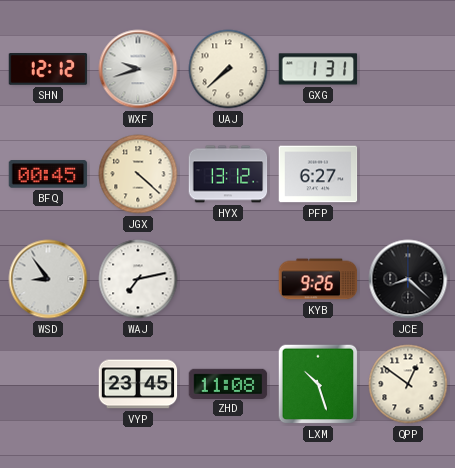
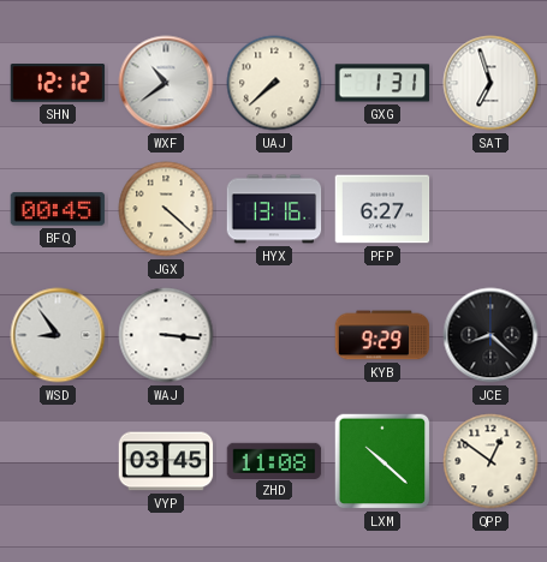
WXF: 9:42 -> 10:39 (166, 83)
SAT: none -> 6:57 (490, 83)
HYX: 13:12 -> 13:16 (274, 209)
WAJ: 7:13 -> 3:16 (166, 335)
KYB: 9:26 -> 9:29 (382, 335)
VYP: 23:45 -> 03:45 (166, 461)
LXM: 10:27 -> 10:22 (382, 461)
